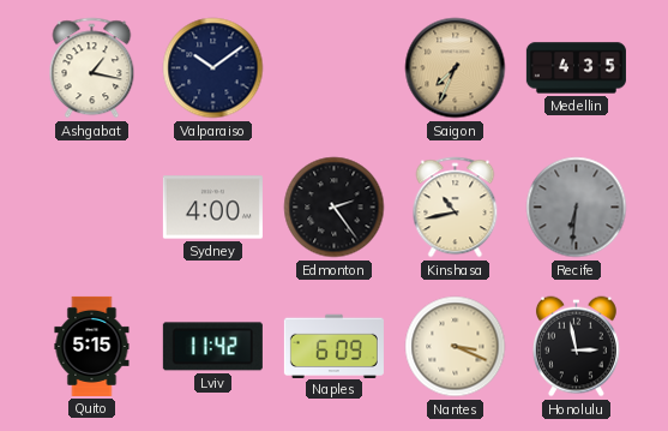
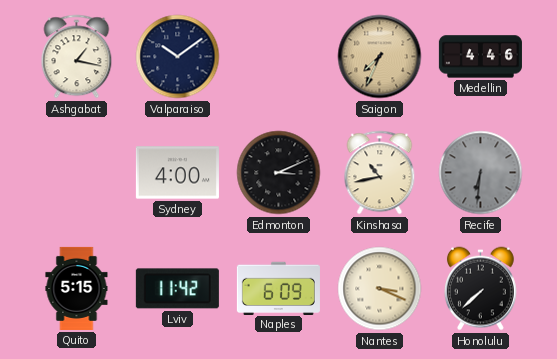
Medellin: 4:35 -> 4:46 (480, 57)
Edmonton: 2:24 -> 3:11 (279, 173)
Honolulu: 2:58 -> 7:38 (480, 289)
